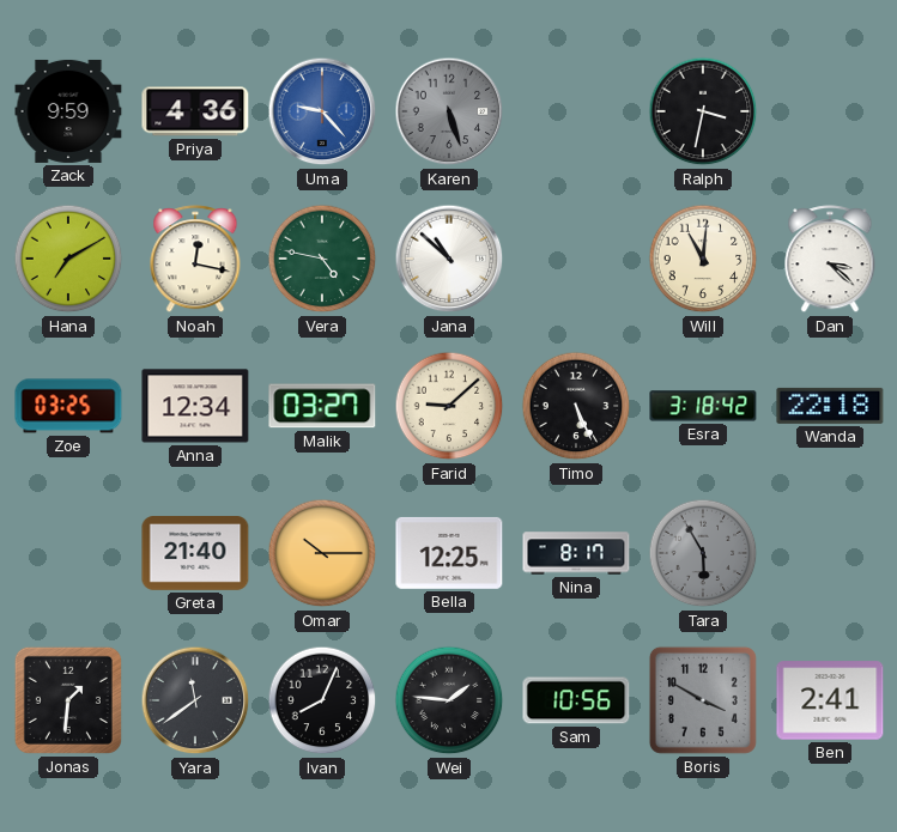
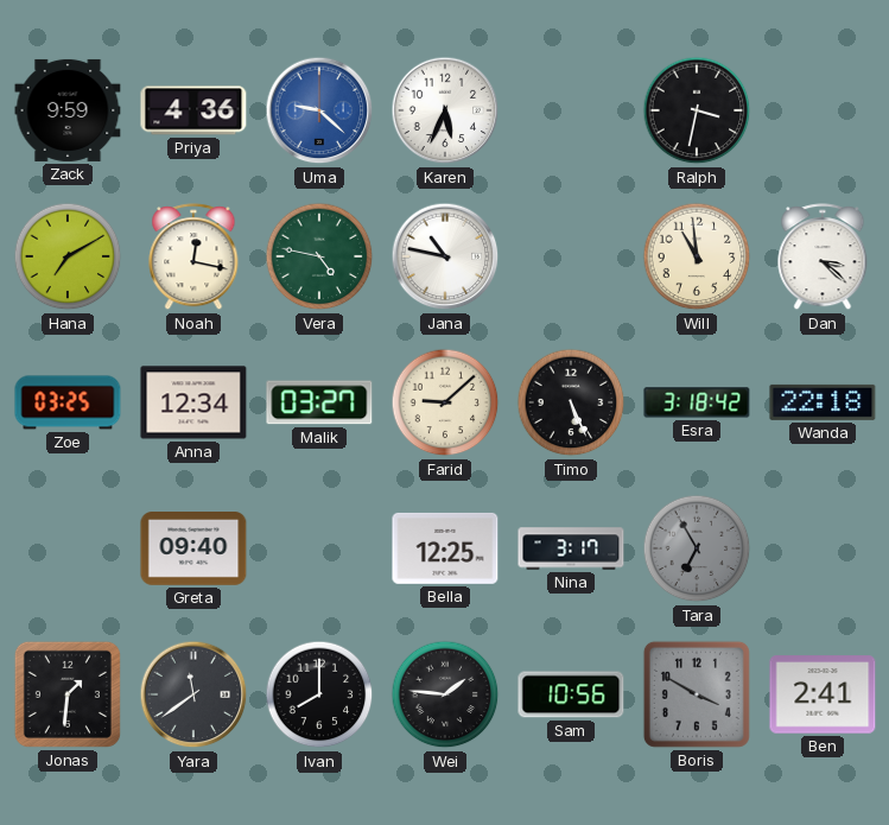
Uma: 9:23 -> 9:22 (319, 110)
Karen: 5:27 -> 5:34 (445, 110)
Karen dial: grey -> white (445, 110)
Jana: 10:52 -> 10:47 (445, 256)
Will: 11:01 -> 10:59 (697, 256)
Greta: 21:40 -> 09:40 (193, 550)
Omar: 10:15 -> none (322, 553)
Nina: 8:17 -> 3:17 (571, 548)
Tara: 5:55 -> 6:55 (697, 548)
Ivan: 8:04 -> 8:00 (319, 694)
